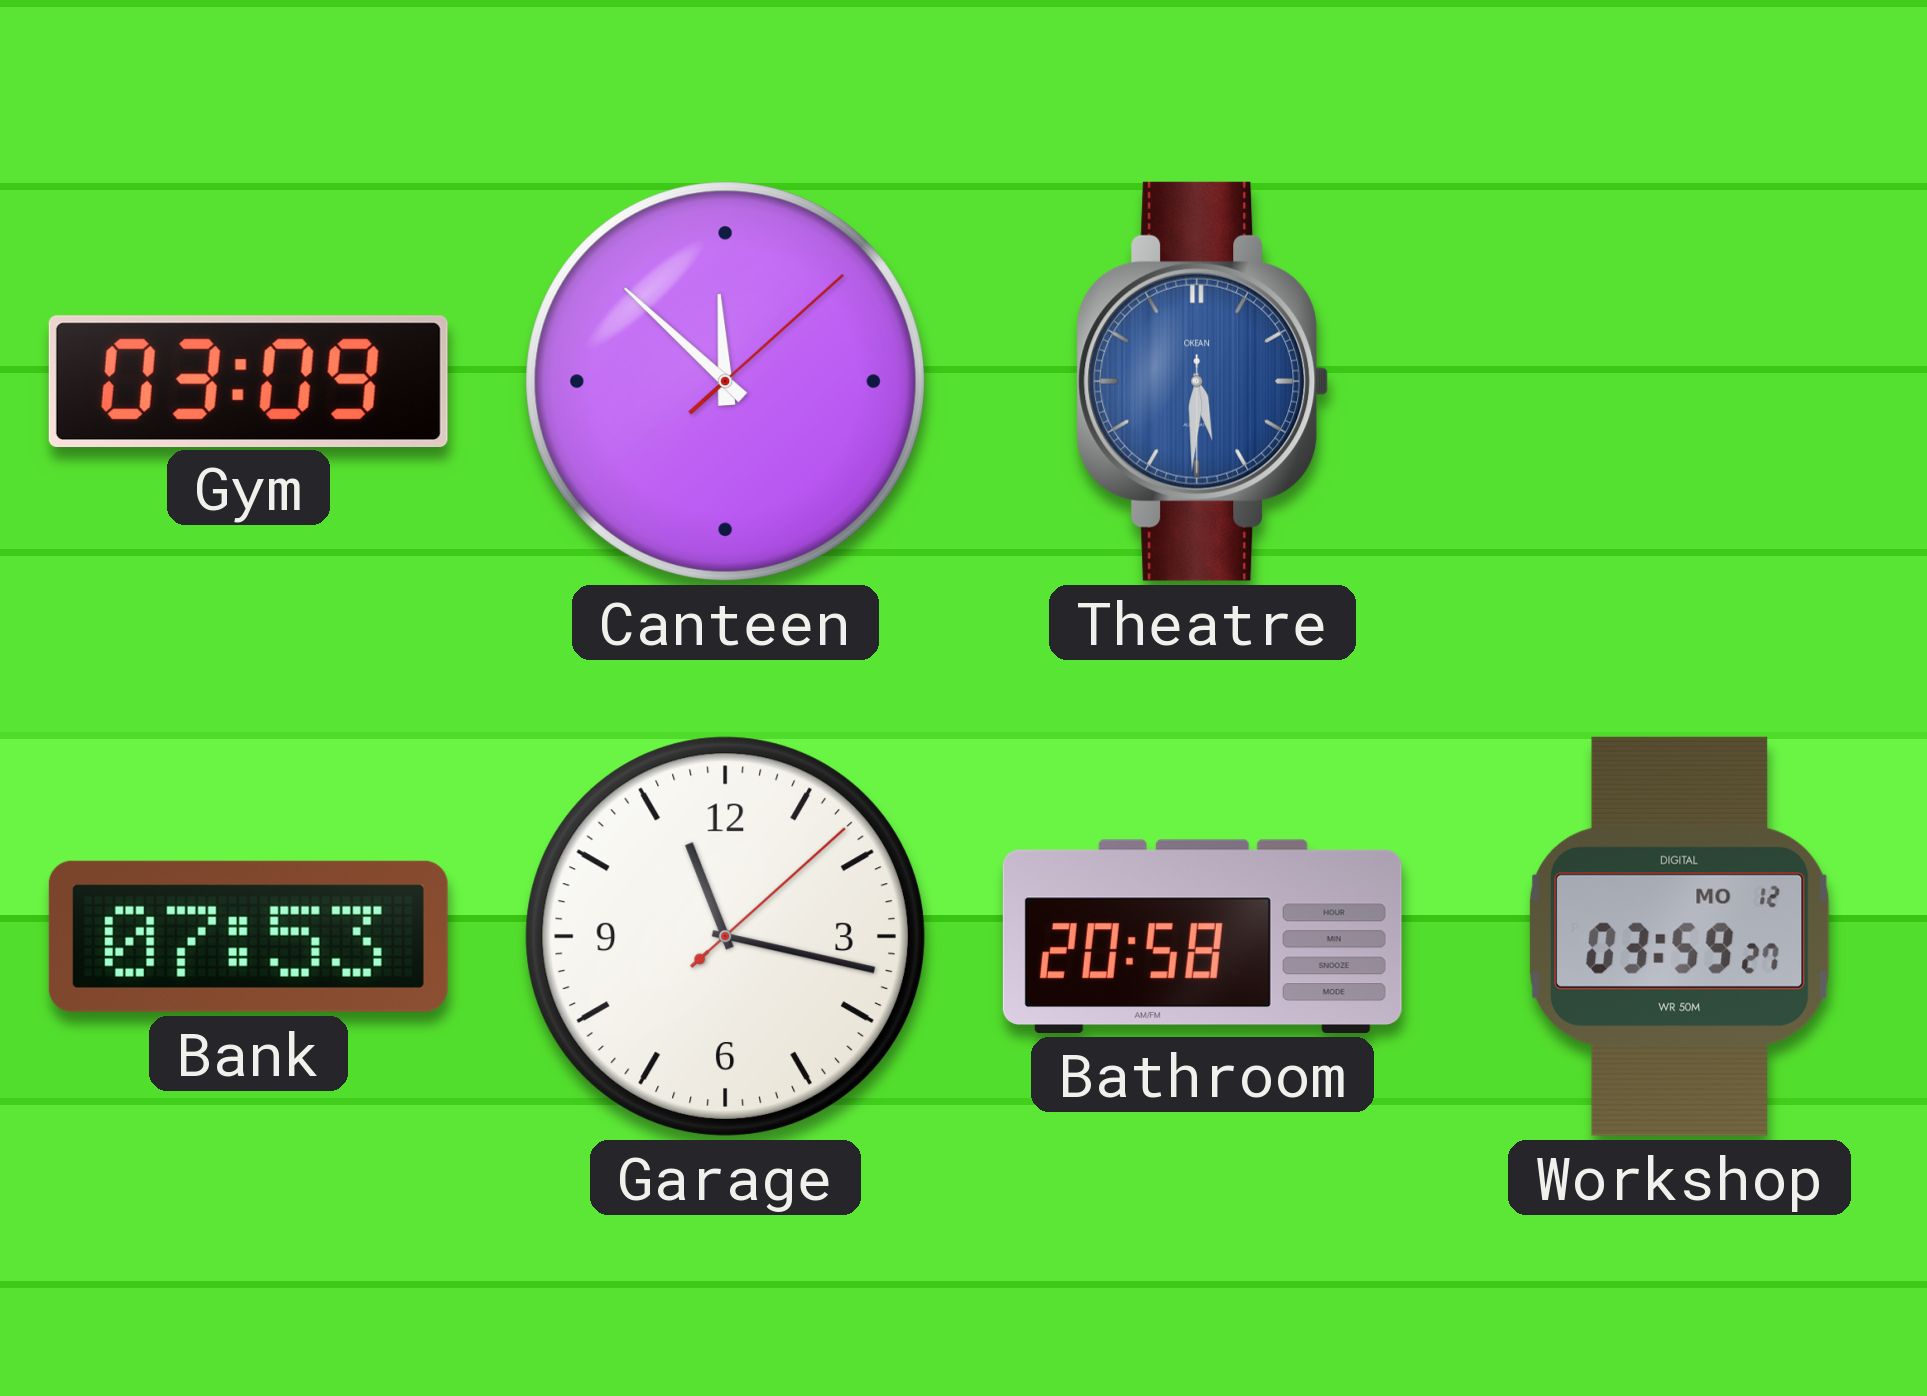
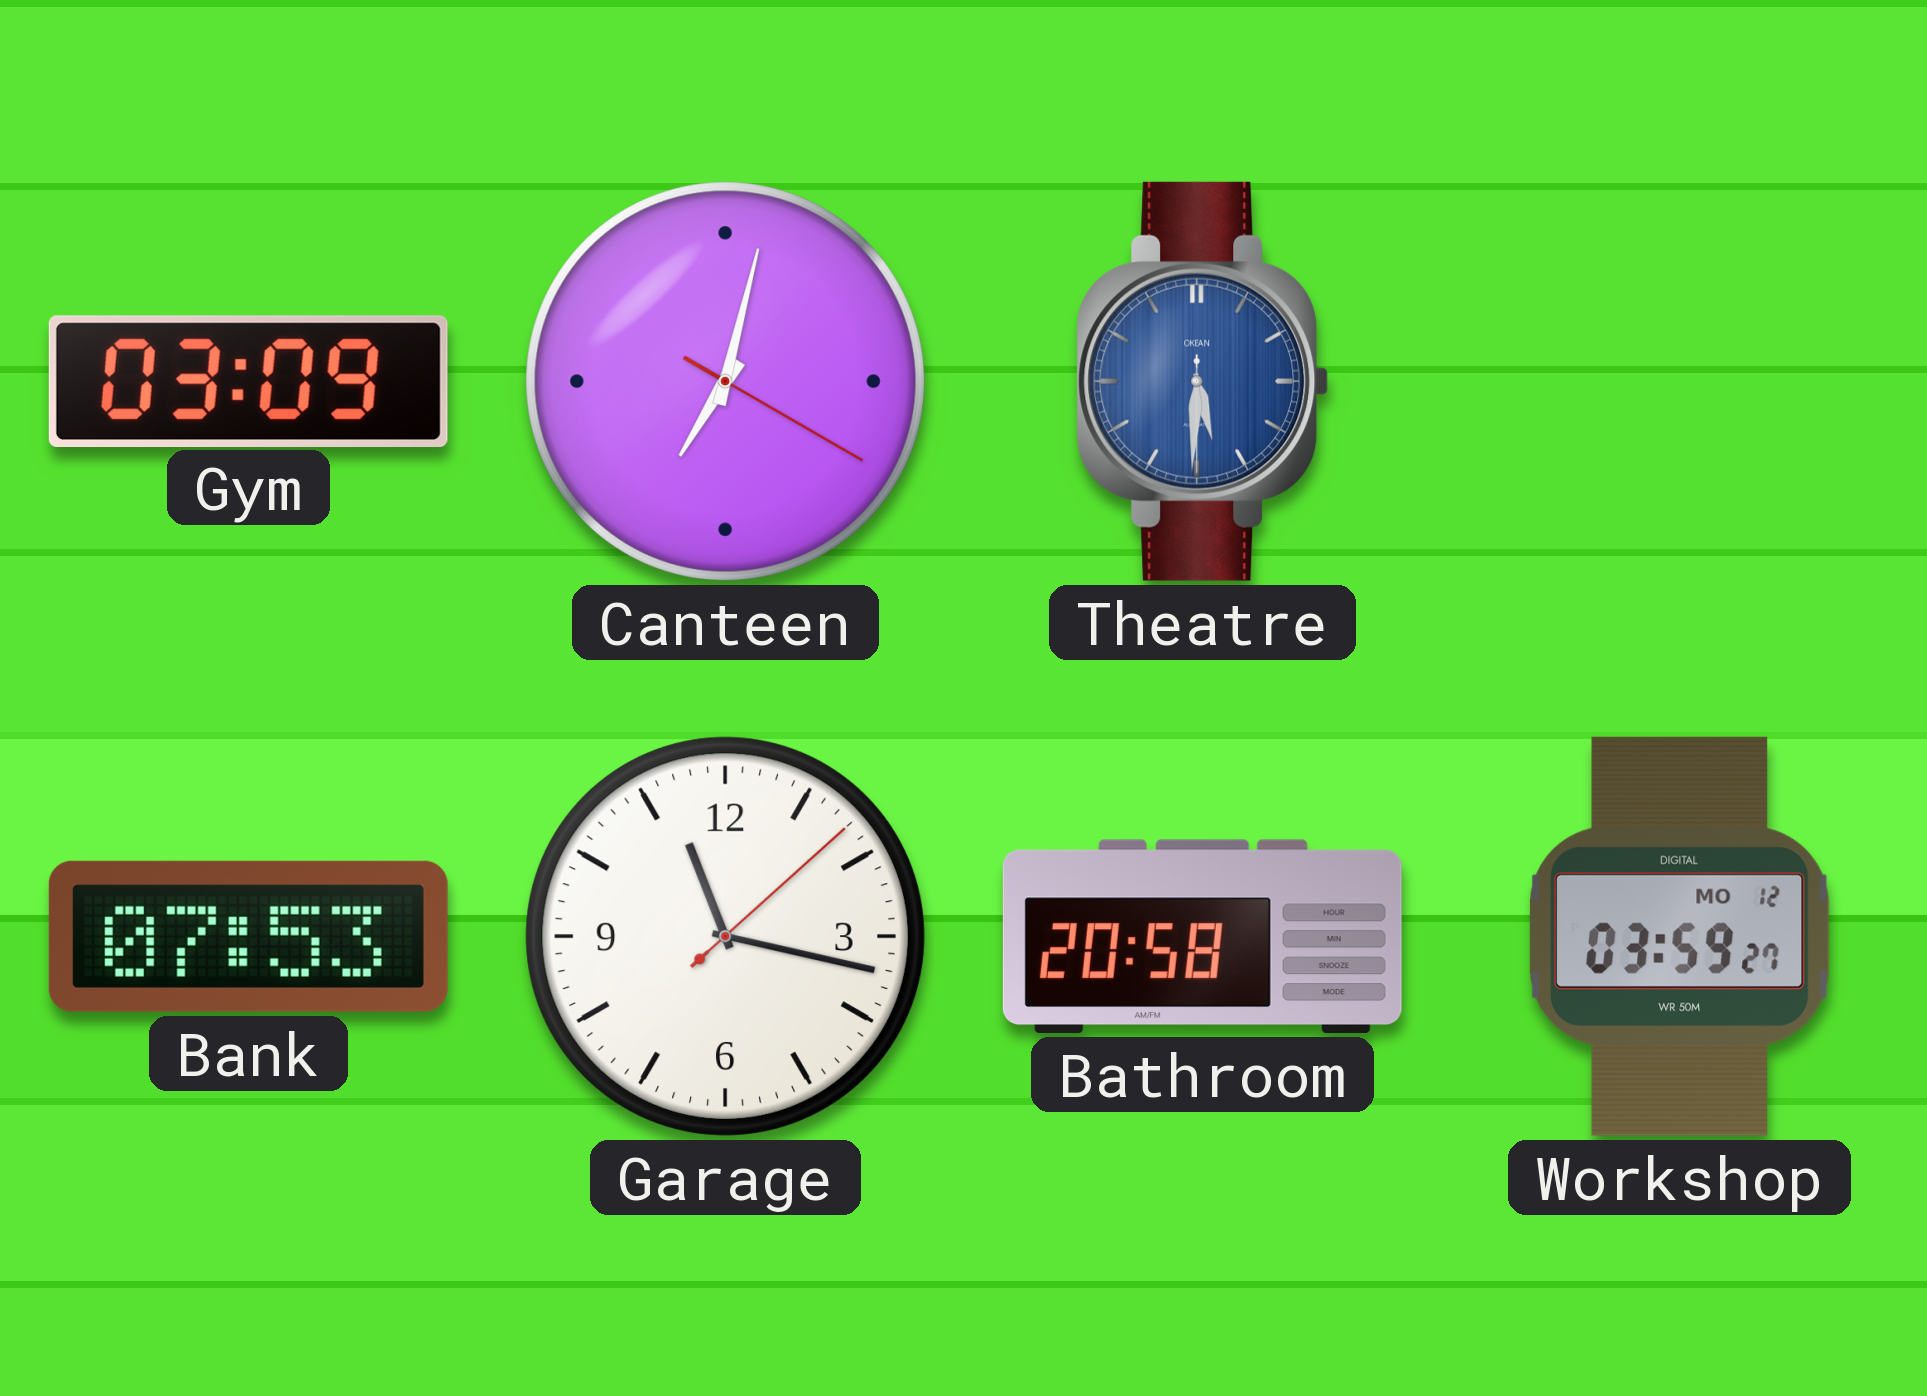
Canteen: 11:52 -> 7:02 (725, 381)
